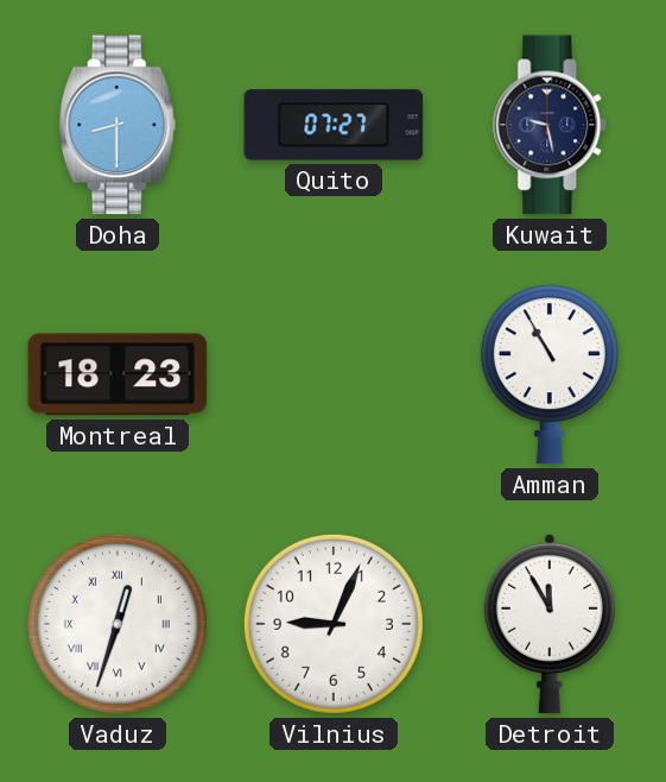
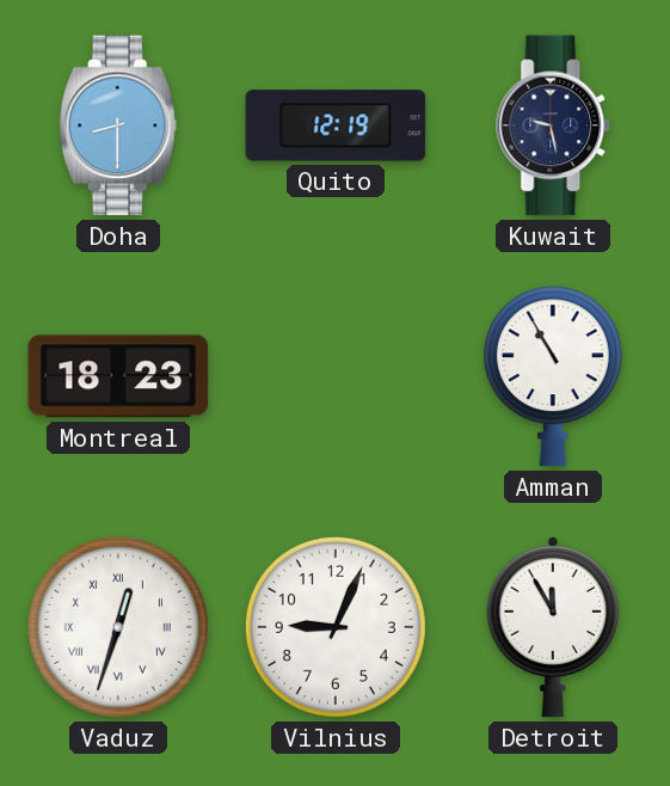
Quito: 07:27 -> 12:19 (336, 125)
